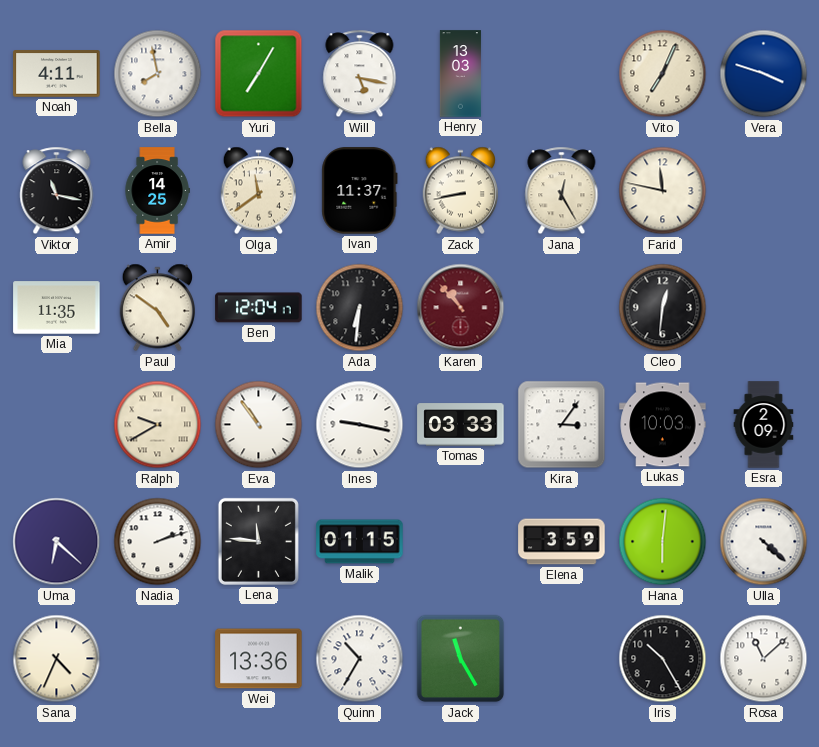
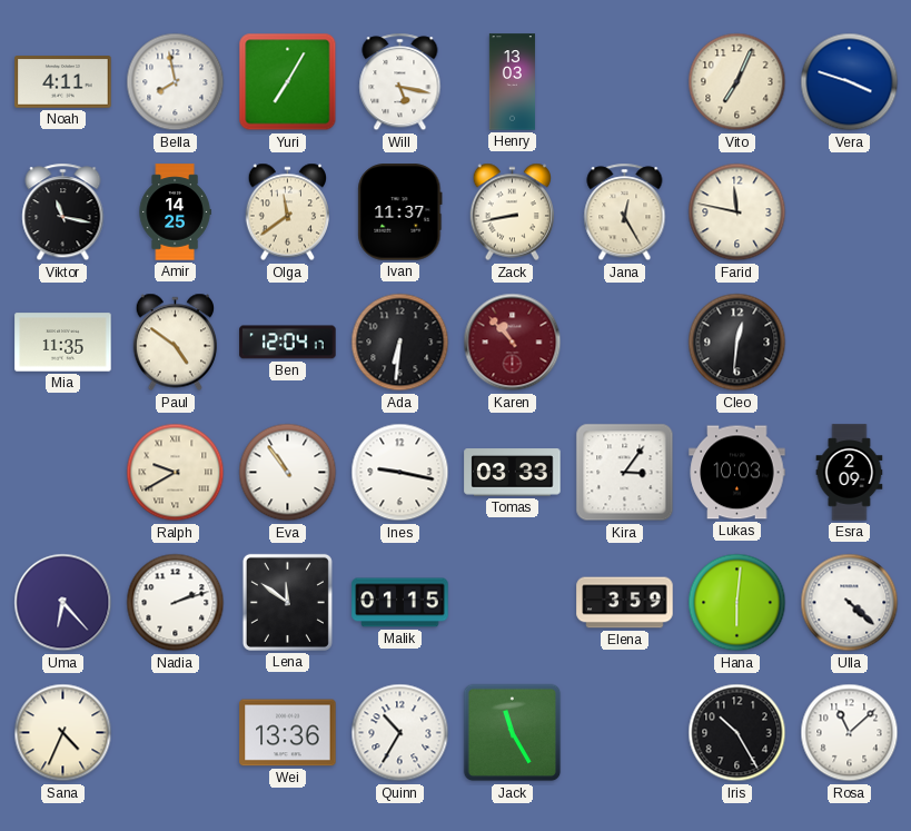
Uma: 6:22 -> 6:23 (63, 603)
Lena: 11:46 -> 11:51 (287, 602)
